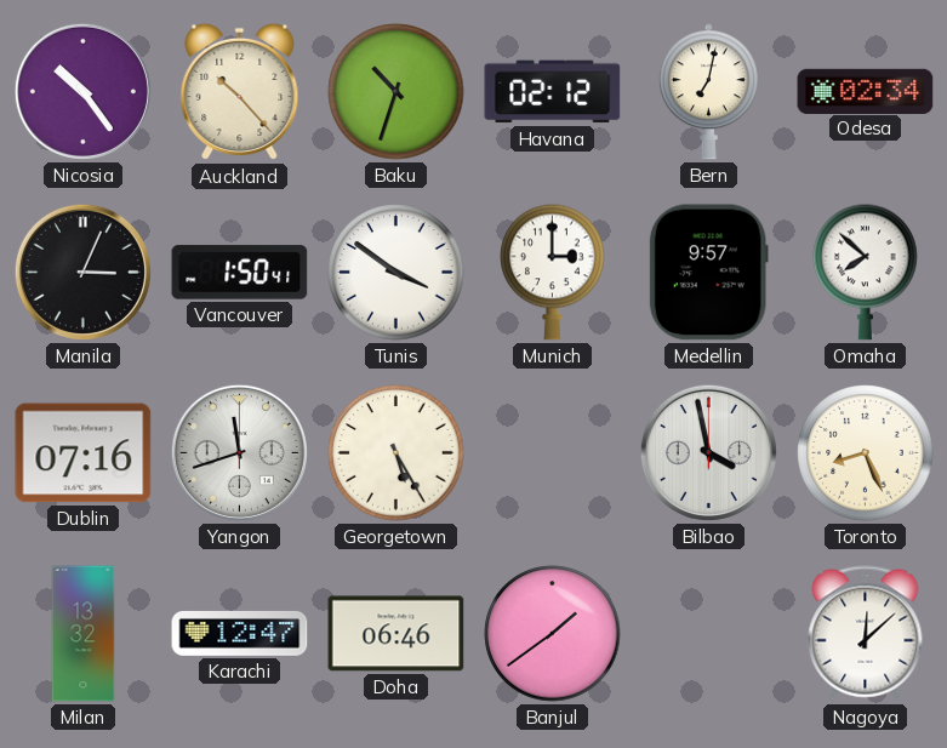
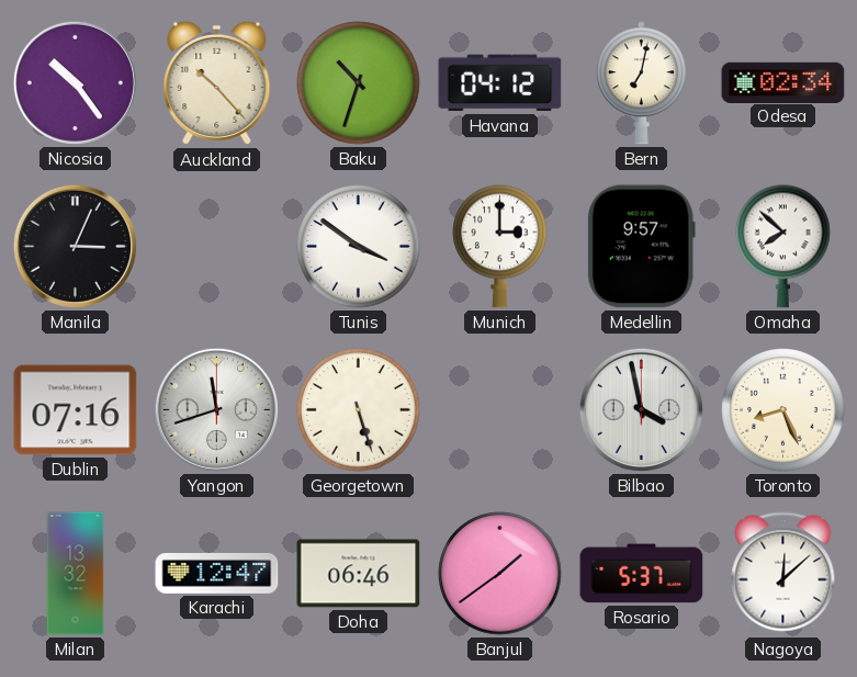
Havana: 02:12 -> 04:12 (500, 83)
Vancouver: 1:50 -> none (240, 273)
Georgetown: 5:25 -> 5:27 (359, 410)
Rosario: none -> 5:37 (642, 574)
